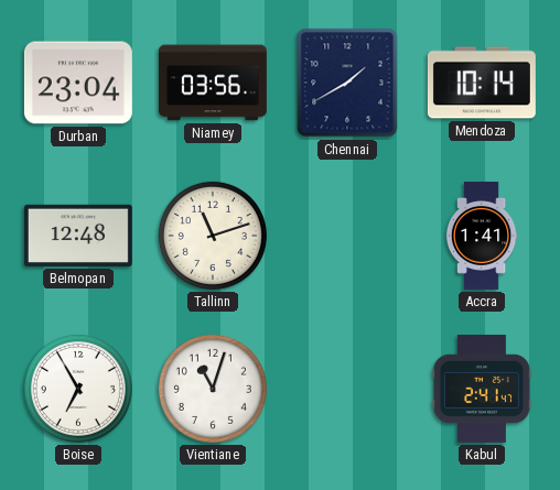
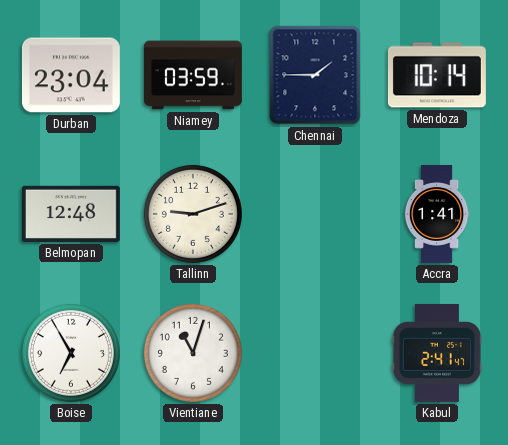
Niamey: 03:56 -> 03:59 (193, 75)
Chennai: 1:40 -> 1:45 (315, 75)
Tallinn: 11:12 -> 9:12 (193, 214)
